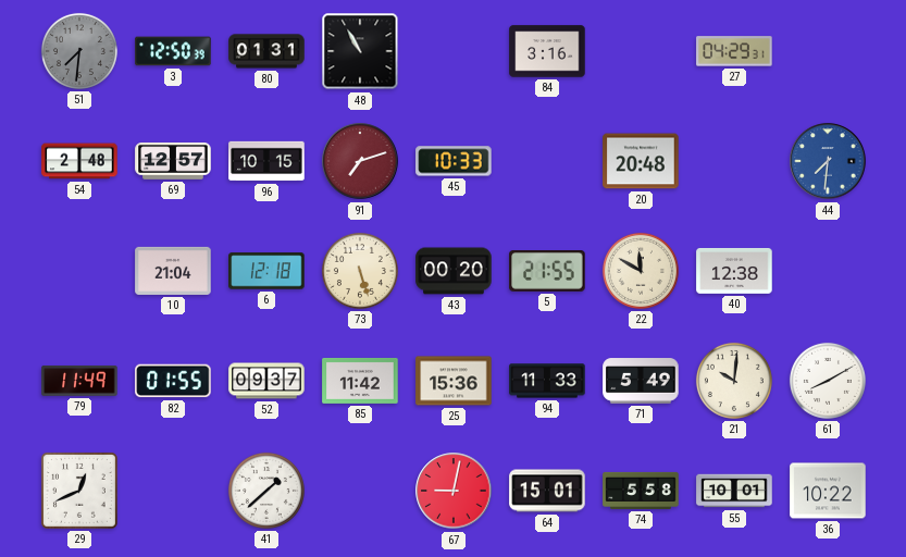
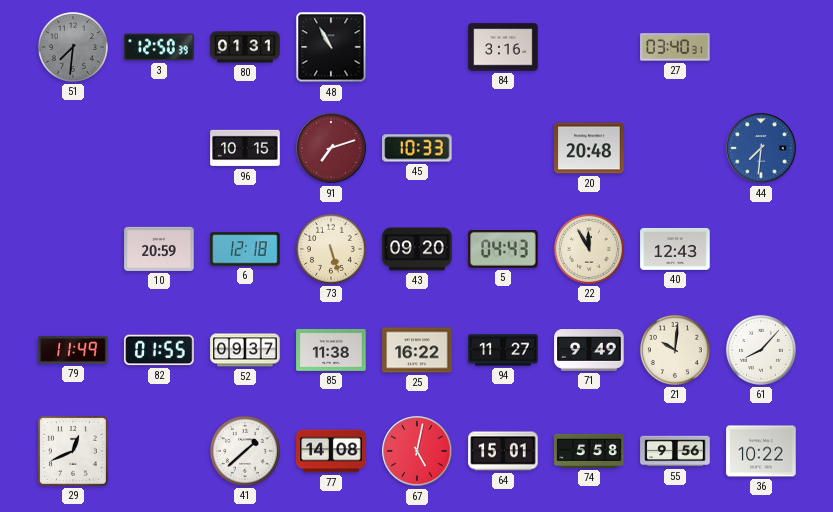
27: 04:29 -> 03:40 (675, 47)
54: 2:48 -> none (79, 161)
69: 12:57 -> none (173, 162)
10: 21:04 -> 20:59 (159, 249)
43: 00:20 -> 09:20 (417, 249)
5: 21:55 -> 04:43 (503, 250)
22: 11:50 -> 11:55 (589, 249)
40: 12:38 -> 12:43 (675, 249)
85: 11:42 -> 11:38 (331, 350)
25: 15:36 -> 16:22 (417, 350)
94: 11:33 -> 11:27 (503, 350)
71: 5:49 -> 9:49 (589, 350)
61: 8:10 -> 8:07 (761, 350)
77: none -> 14:08 (331, 451)
67: 9:02 -> 5:02 (417, 451)
55: 10:01 -> 9:56 (675, 451)
